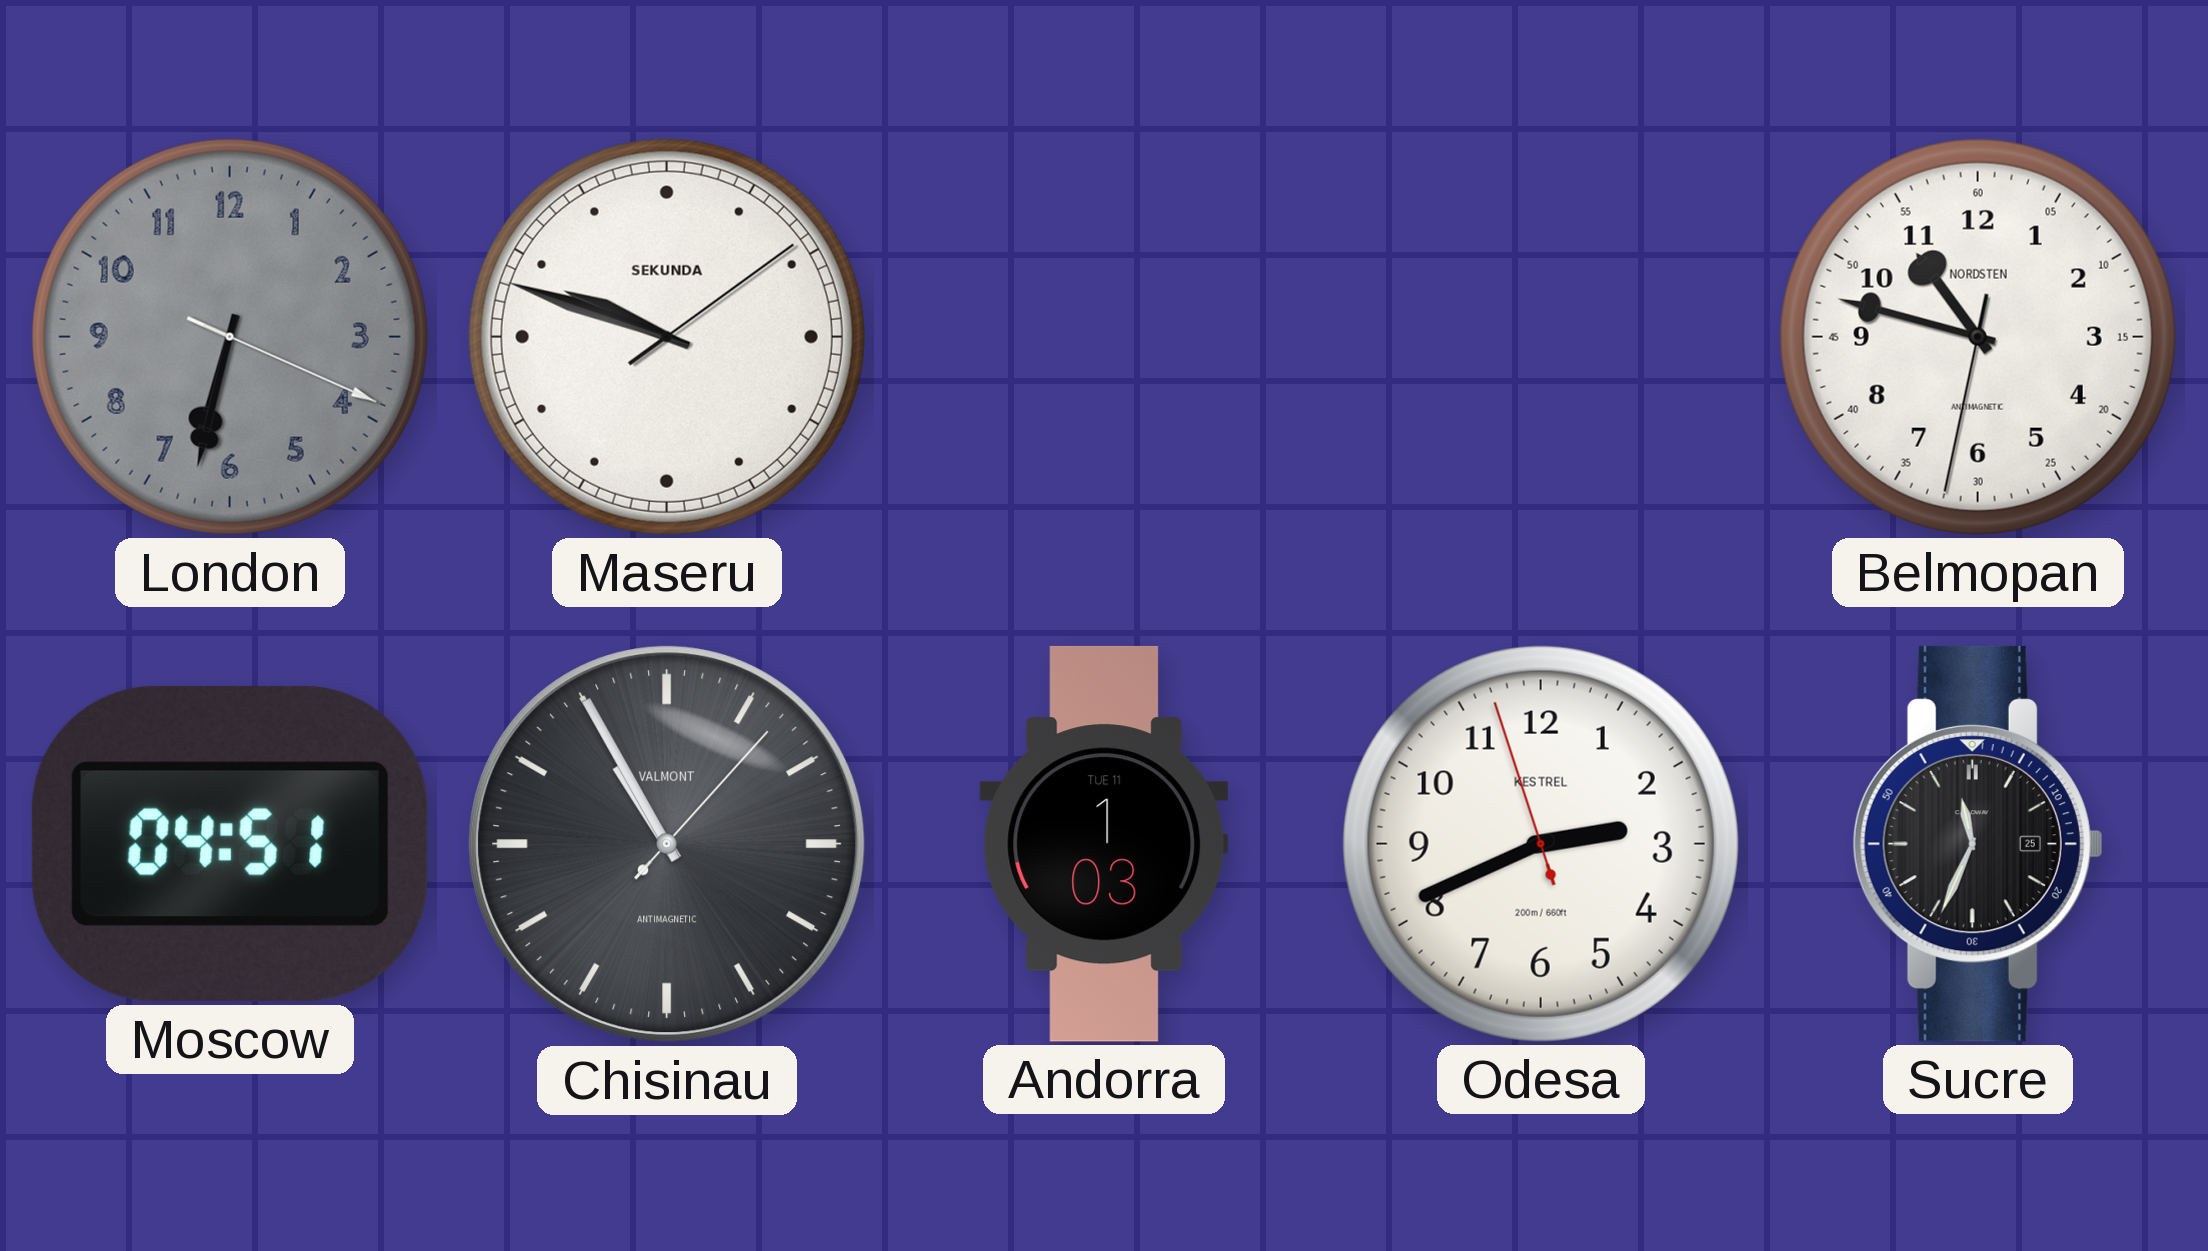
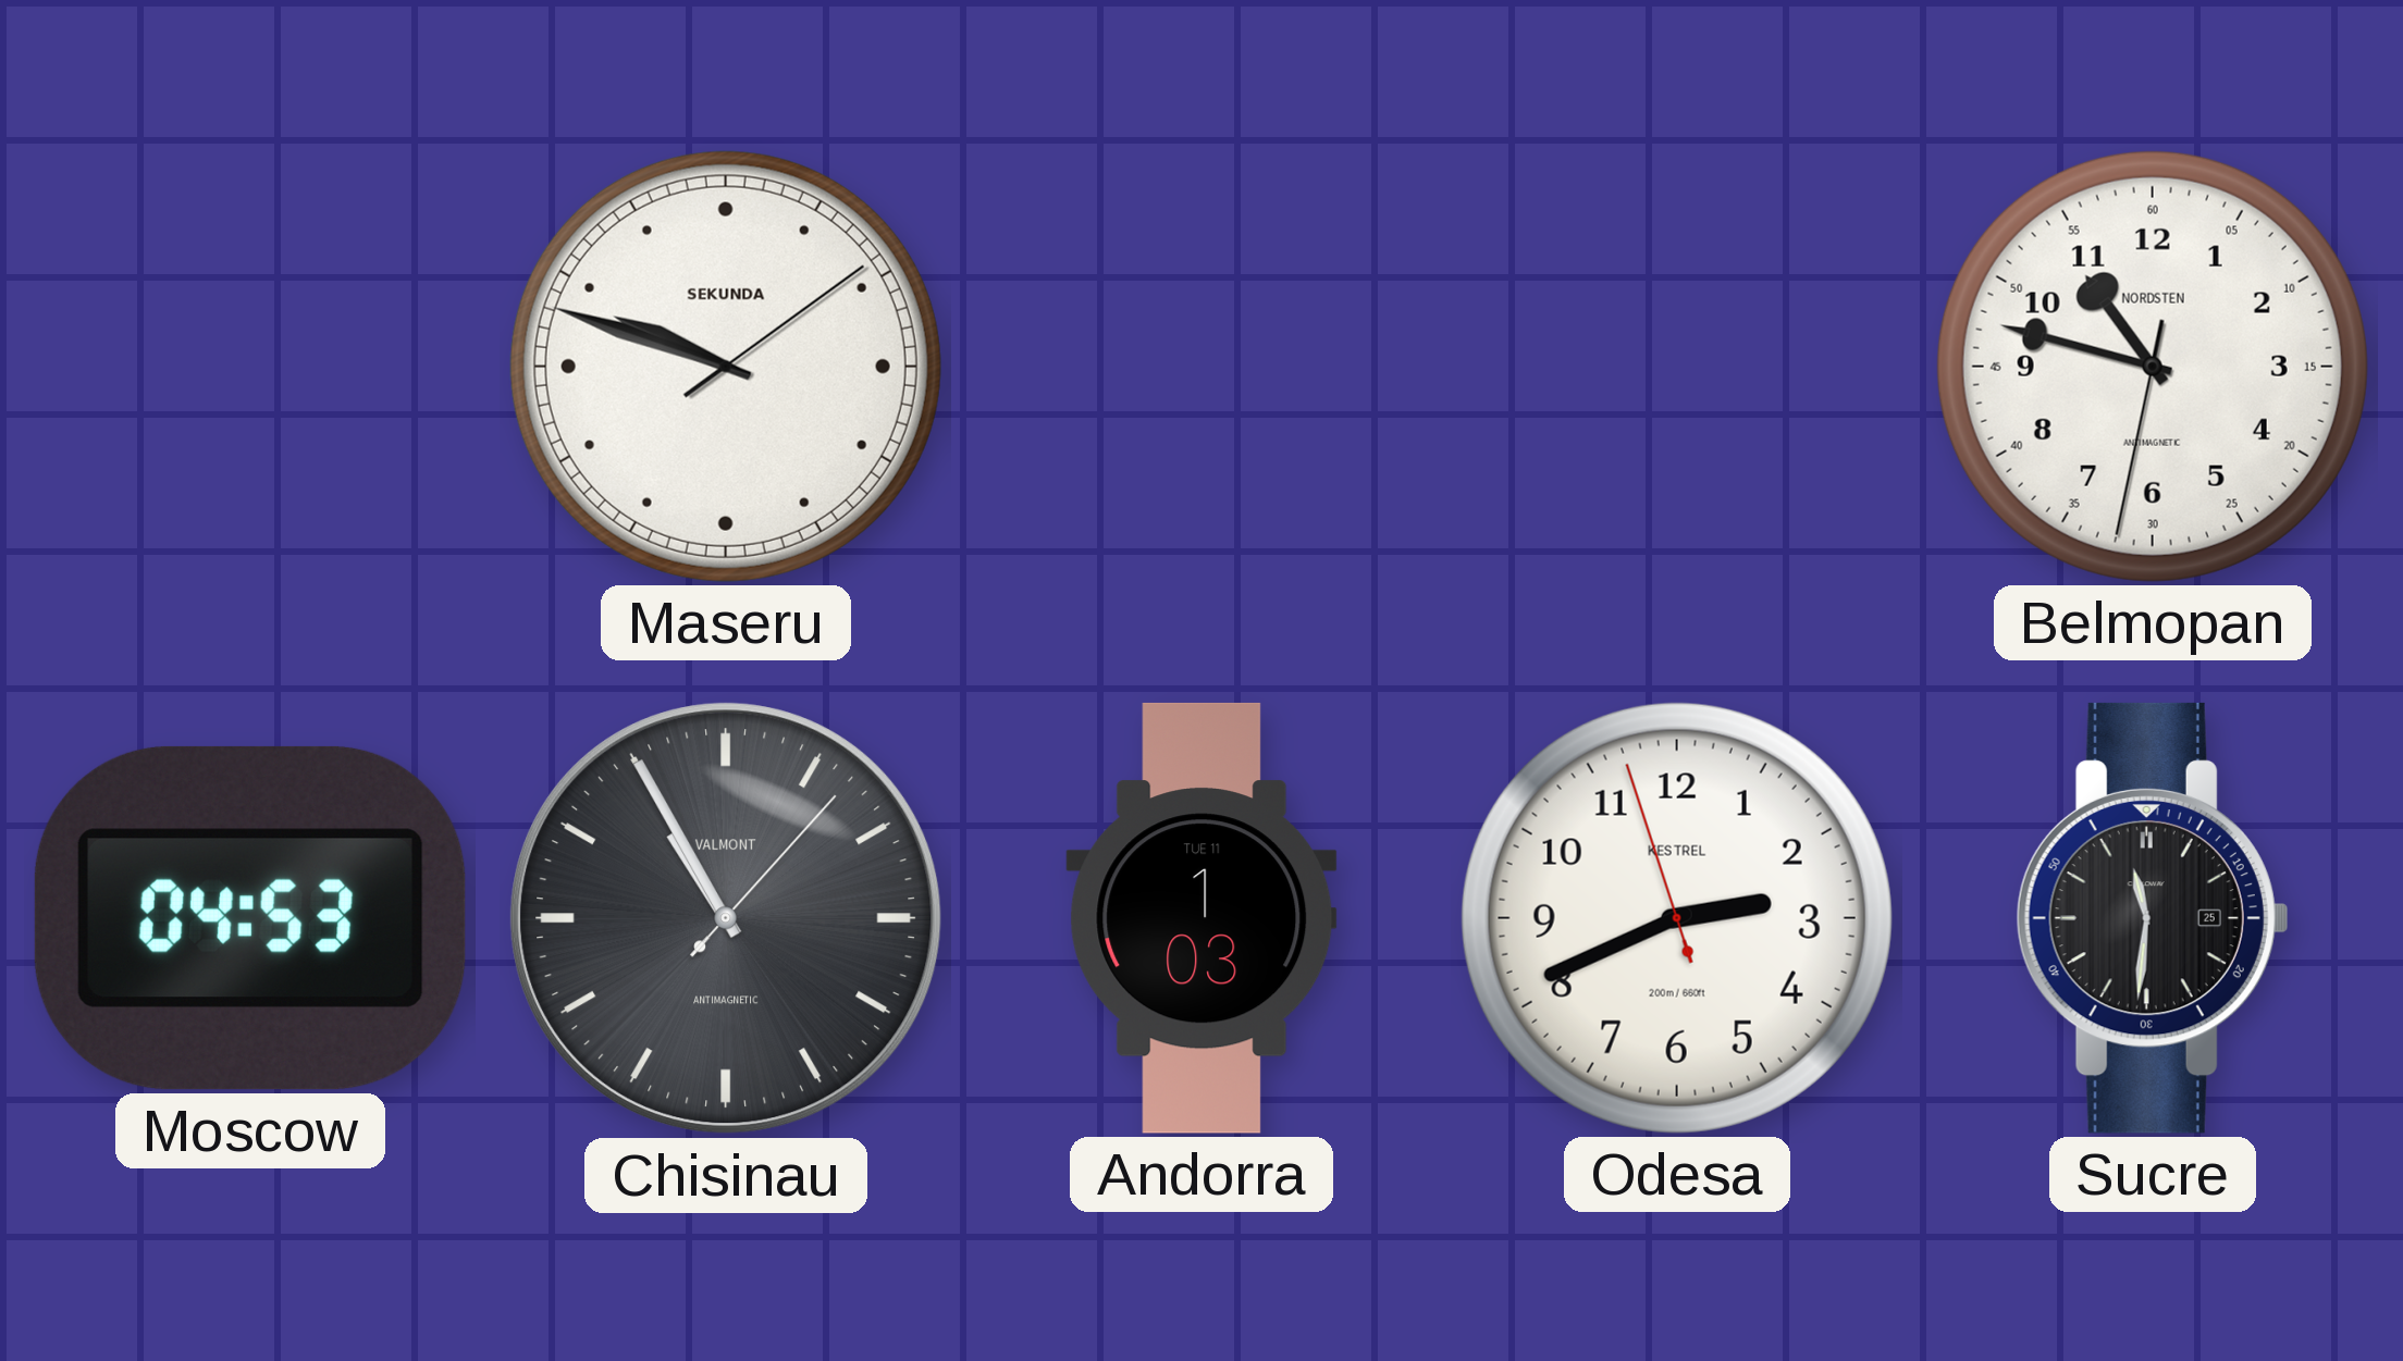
London: 6:32 -> none (230, 337)
Moscow: 04:51 -> 04:53 (250, 918)
Sucre: 11:34 -> 11:31 (2153, 918)
